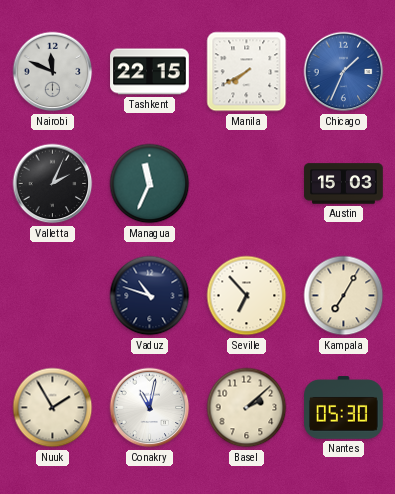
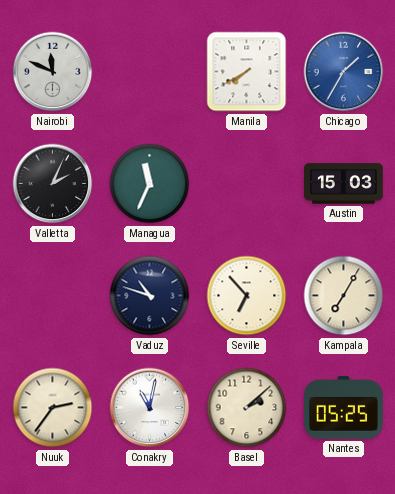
Tashkent: 22:15 -> none (150, 72)
Chicago: 1:34 -> 1:35 (344, 72)
Nuuk: 1:55 -> 2:36 (53, 408)
Nantes: 05:30 -> 05:25 (344, 408)
